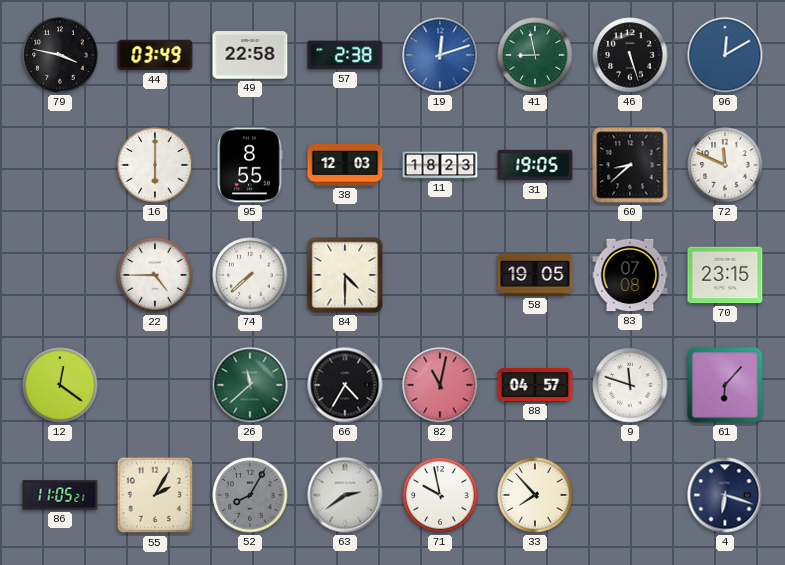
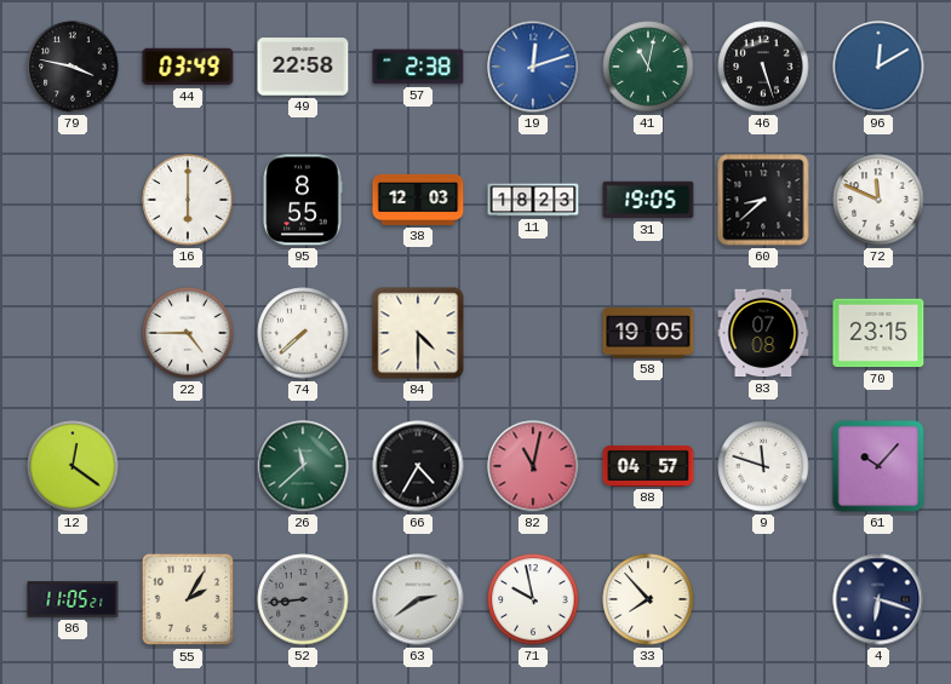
41: 8:58 -> 11:02 (648, 67)
61: 6:07 -> 10:07 (878, 466)
52: 8:05 -> 8:44 (303, 599)
